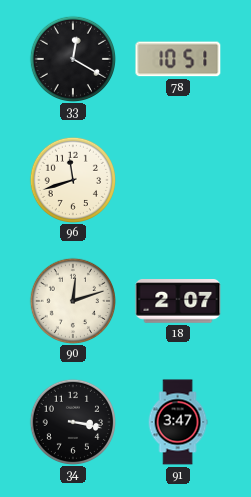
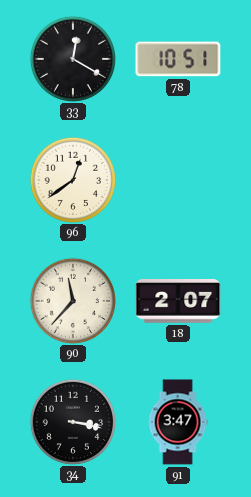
96: 11:42 -> 12:39 (72, 179)
90: 12:12 -> 11:37 (72, 300)
